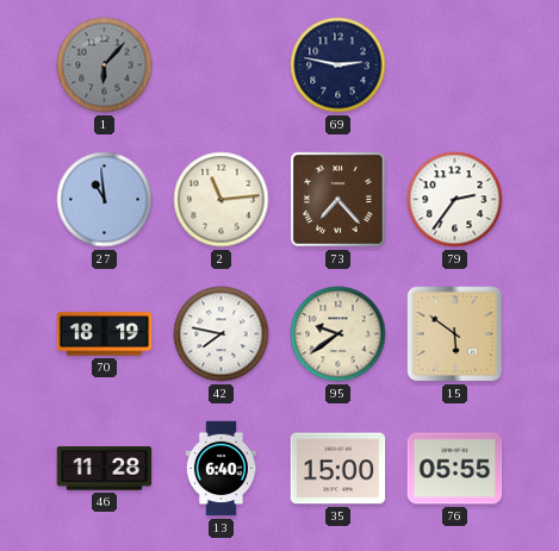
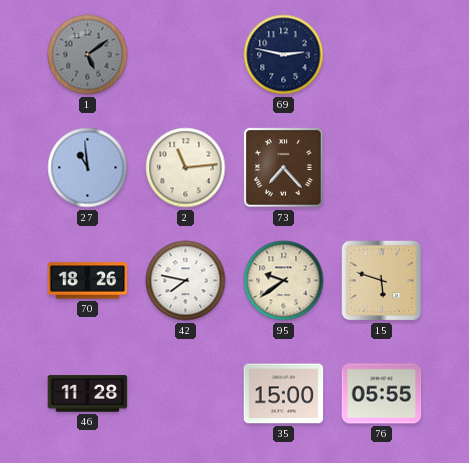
1: 6:07 -> 5:09 (88, 55)
79: 2:36 -> none (455, 200)
70: 18:19 -> 18:26 (88, 281)
15: 5:51 -> 5:48 (382, 281)
13: 6:40 -> none (222, 469)
